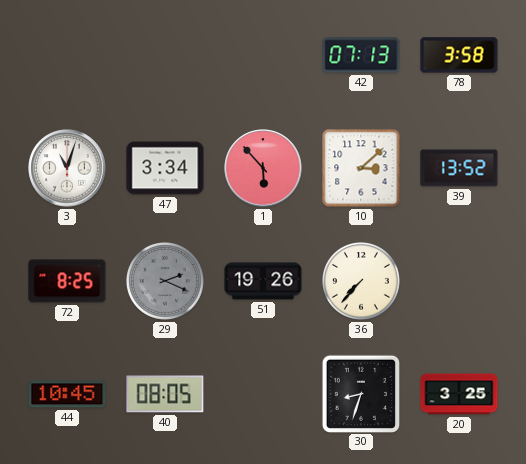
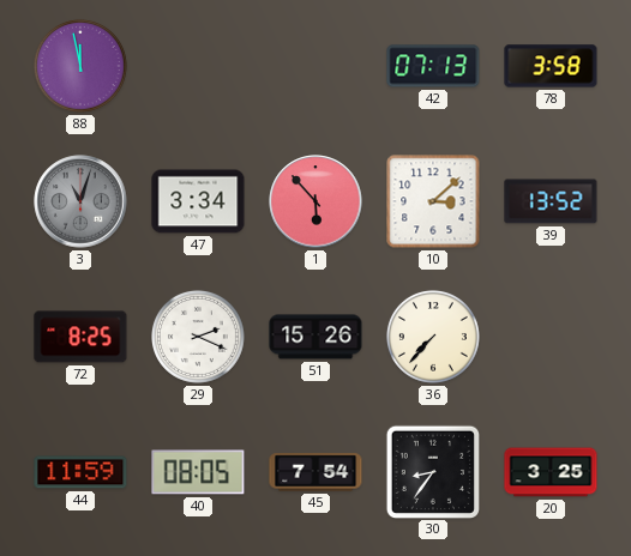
88: none -> 11:58 (80, 66)
3 dial: white -> grey (80, 201)
29 dial: grey -> white (198, 337)
51: 19:26 -> 15:26 (315, 337)
44: 10:45 -> 11:59 (80, 472)
45: none -> 7:54 (315, 472)
30: 8:33 -> 8:36 (432, 471)
